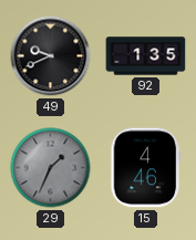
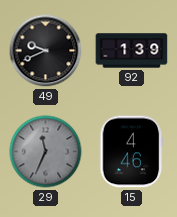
92: 1:35 -> 1:39 (132, 51)
29: 1:34 -> 11:34 (46, 152)
